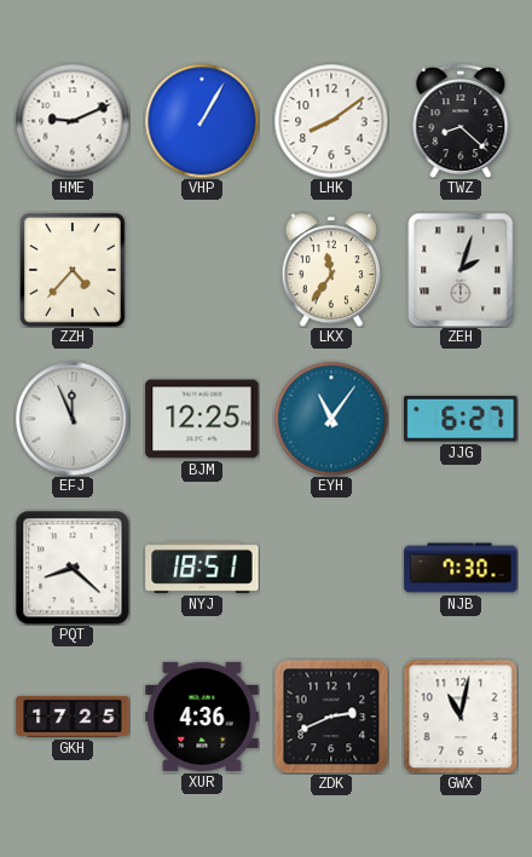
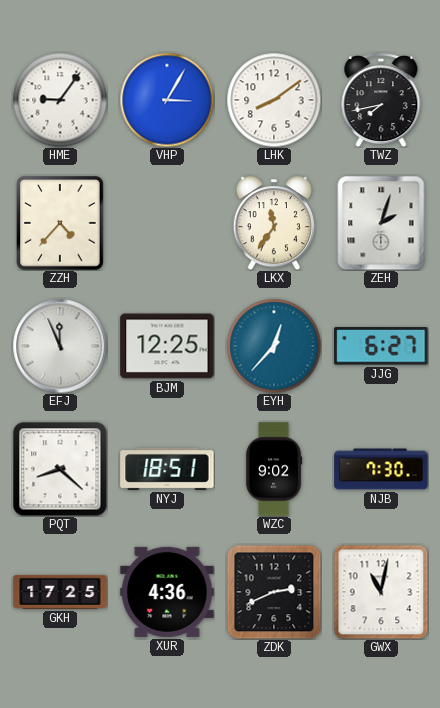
HME: 9:11 -> 9:06 (60, 100)
VHP: 1:05 -> 3:05 (167, 100)
TWZ: 8:22 -> 7:43 (381, 100)
EYH: 11:06 -> 12:37 (274, 346)
WZC: none -> 9:02 (274, 469)
